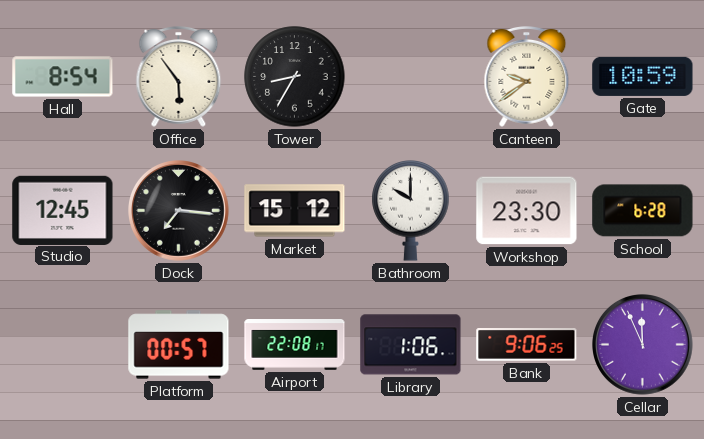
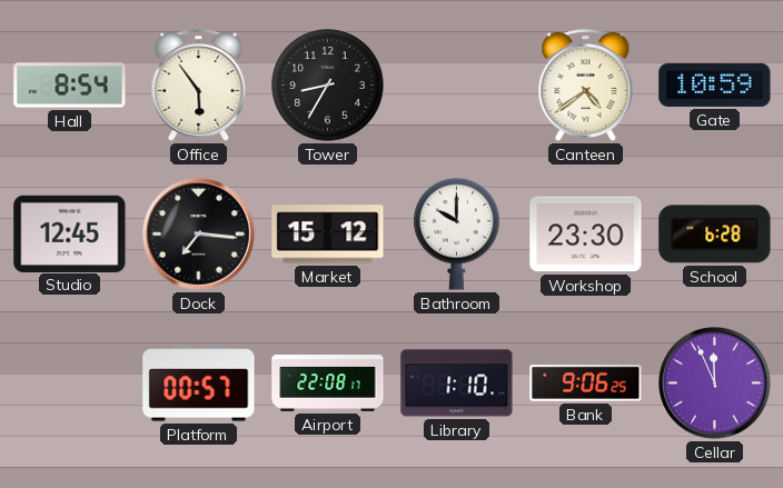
Canteen: 9:39 -> 4:39 (586, 86)
Library: 1:06 -> 1:10 (457, 384)
